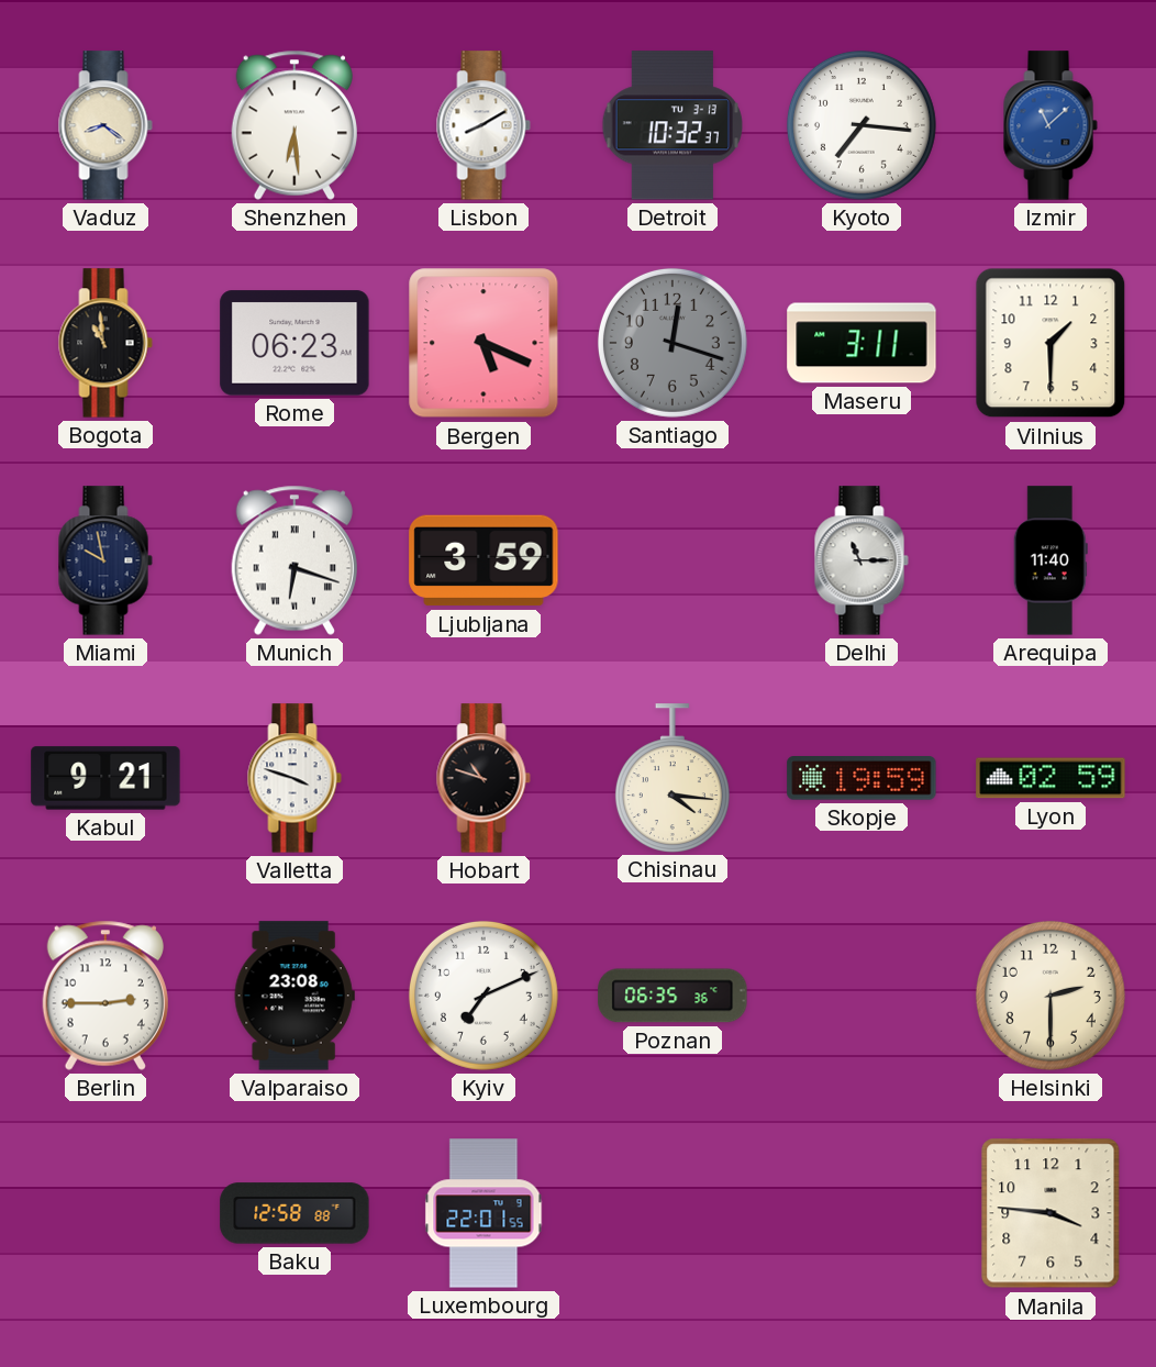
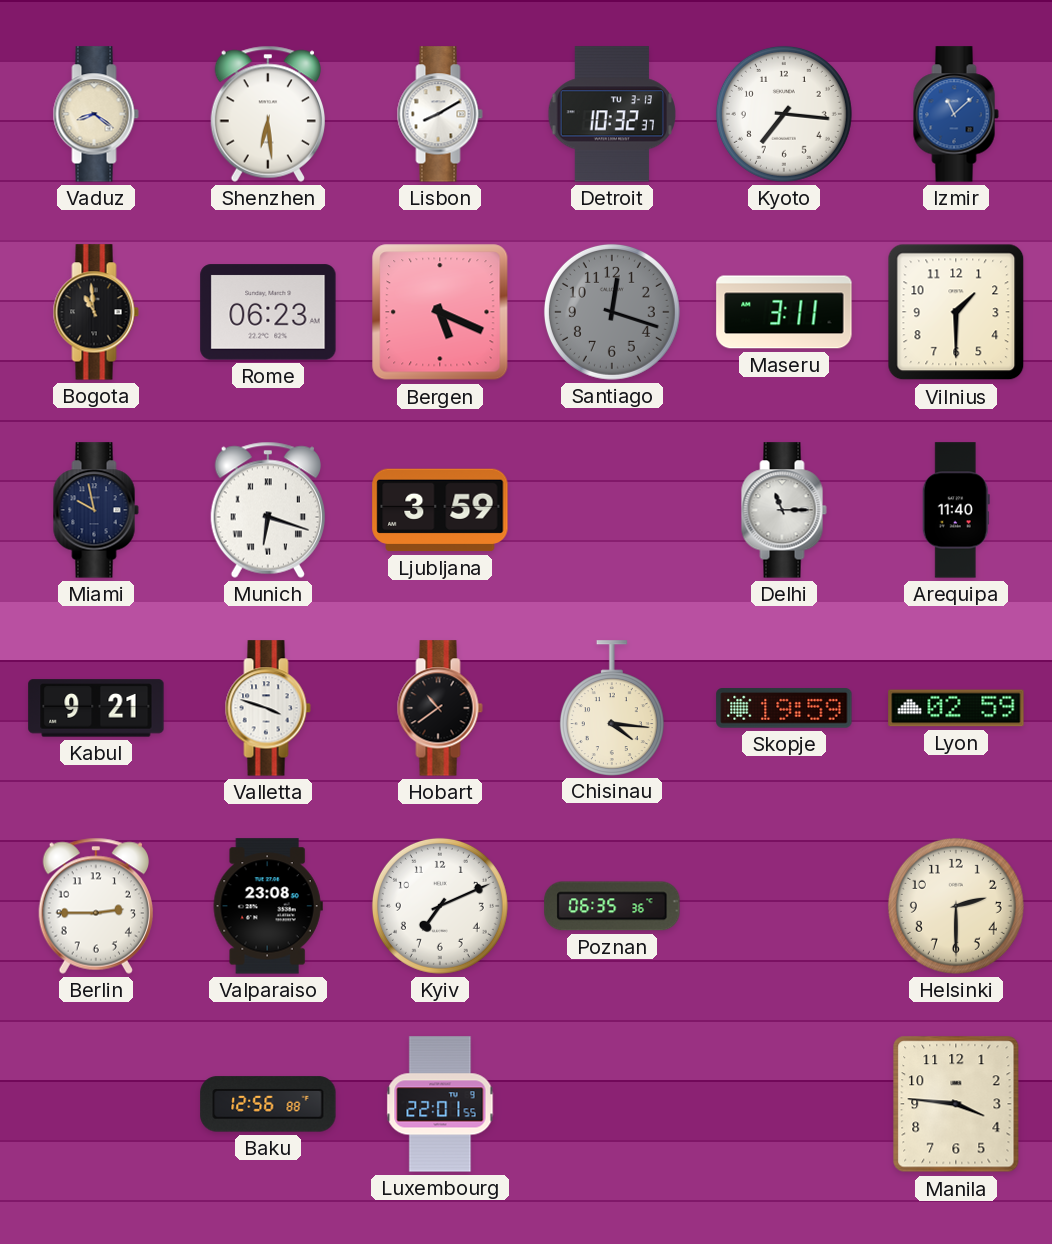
Hobart: 10:48 -> 10:39 (440, 708)
Baku: 12:58 -> 12:56 (268, 1104)
